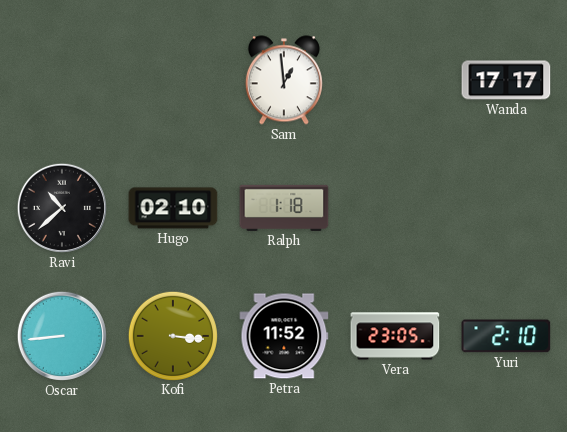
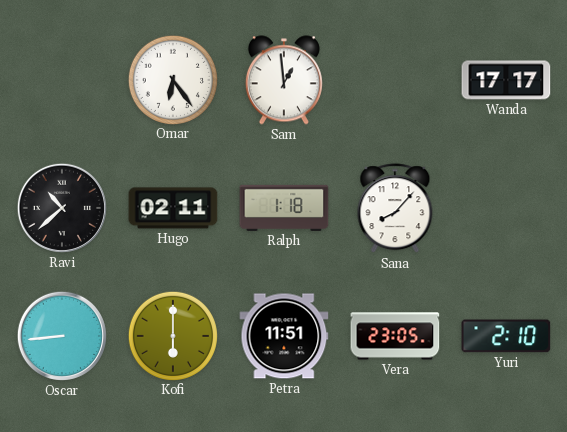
Omar: none -> 6:24 (172, 79)
Hugo: 02:10 -> 02:11 (173, 208)
Sana: none -> 8:07 (395, 209)
Kofi: 3:16 -> 6:00 (172, 335)
Petra: 11:52 -> 11:51 (284, 336)
